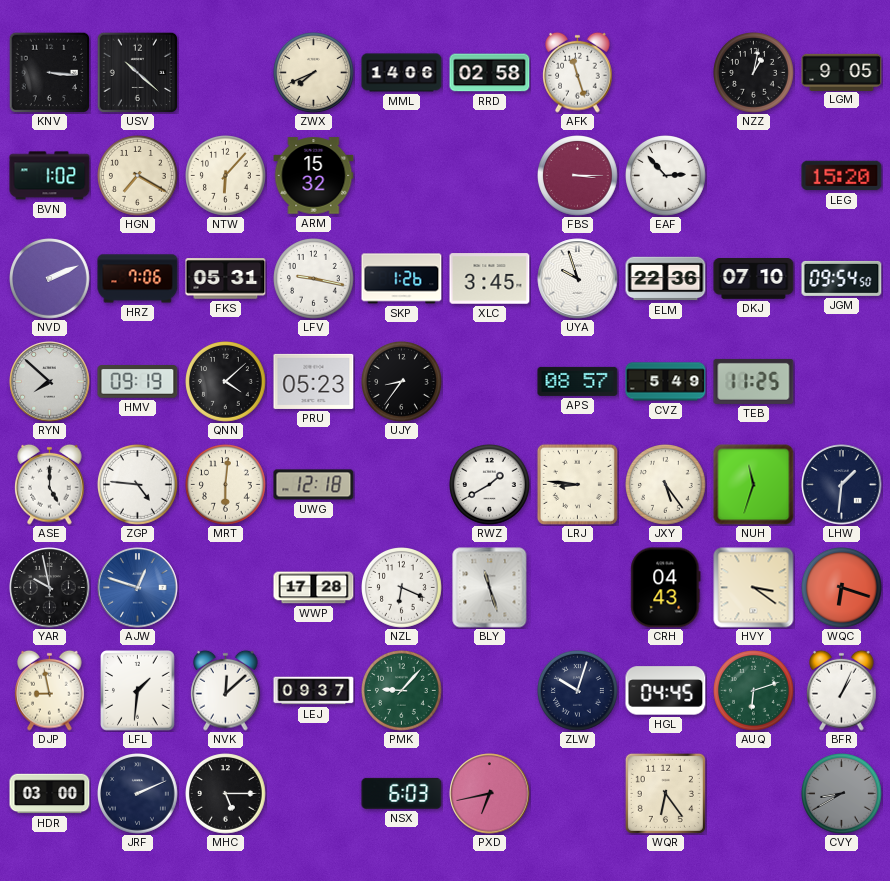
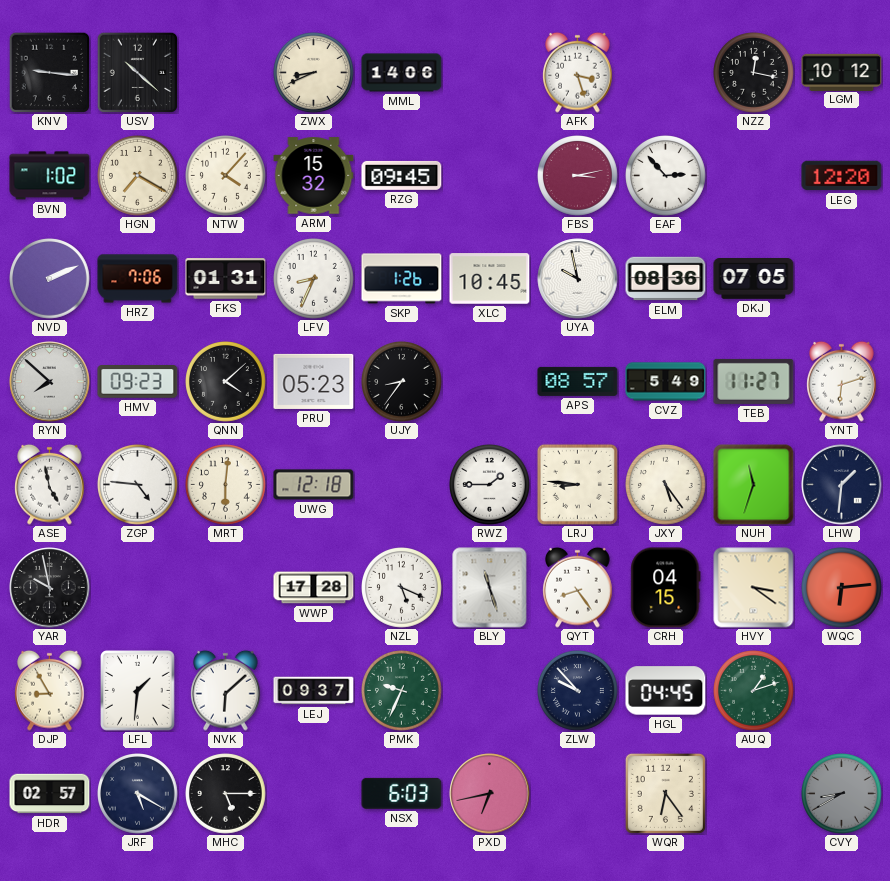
KNV: 3:16 -> 9:16 (49, 72)
ZWX: 7:41 -> 8:41 (314, 73)
RRD: 02:58 -> none (490, 73)
AFK: 11:27 -> 3:27 (578, 72)
NZZ: 1:02 -> 12:17 (754, 73)
LGM: 9:05 -> 10:12 (842, 72)
NTW: 6:07 -> 4:07 (226, 176)
RZG: none -> 09:45 (402, 175)
FBS: 3:15 -> 3:13 (578, 176)
LEG: 15:20 -> 12:20 (842, 176)
FKS: 05:31 -> 01:31 (226, 279)
LFV: 9:17 -> 8:34 (314, 279)
XLC: 3:45 -> 10:45 (490, 279)
UYA: 9:57 -> 9:58 (578, 279)
ELM: 22:36 -> 08:36 (666, 279)
DKJ: 07:10 -> 07:05 (754, 279)
JGM: 09:54 -> none (842, 278)
HMV: 09:19 -> 09:23 (138, 382)
TEB: 11:25 -> 11:27 (754, 381)
YNT: none -> 6:12 (842, 381)
ASE: 5:00 -> 4:58 (50, 484)
RWZ: 1:40 -> 1:45 (490, 485)
AJW: 12:48 -> none (138, 588)
NZL: 6:19 -> 5:19 (402, 588)
QYT: none -> 8:24 (578, 587)
CRH: 04:43 -> 04:15 (666, 588)
WQC: 6:18 -> 6:14 (842, 588)
DJP: 8:58 -> 8:55 (50, 690)
NVK: 12:08 -> 6:08 (226, 690)
PMK: 9:07 -> 9:34 (402, 691)
ZLW: 10:03 -> 9:53 (578, 691)
AUQ: 6:12 -> 1:12 (754, 691)
BFR: 1:04 -> none (842, 690)
HDR: 03:00 -> 02:57 (50, 794)
JRF: 2:11 -> 5:20 (138, 794)
